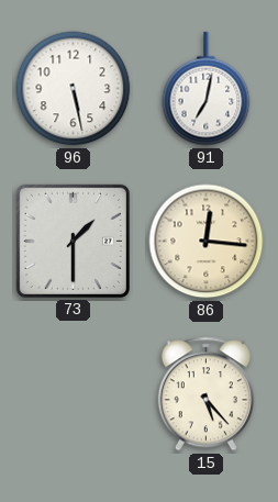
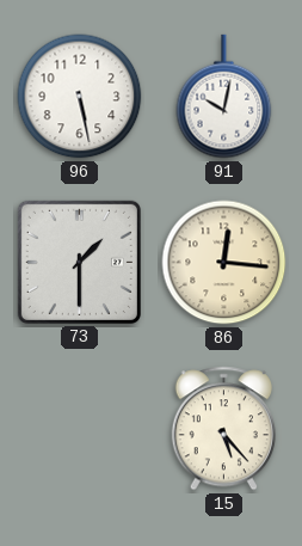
91: 7:02 -> 10:02 (224, 97)
